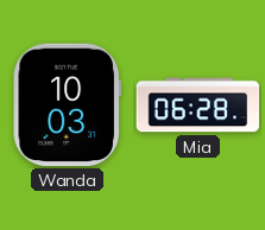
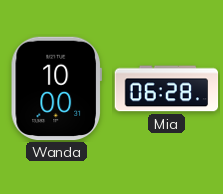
Wanda: 10:03 -> 10:00 (56, 89)
